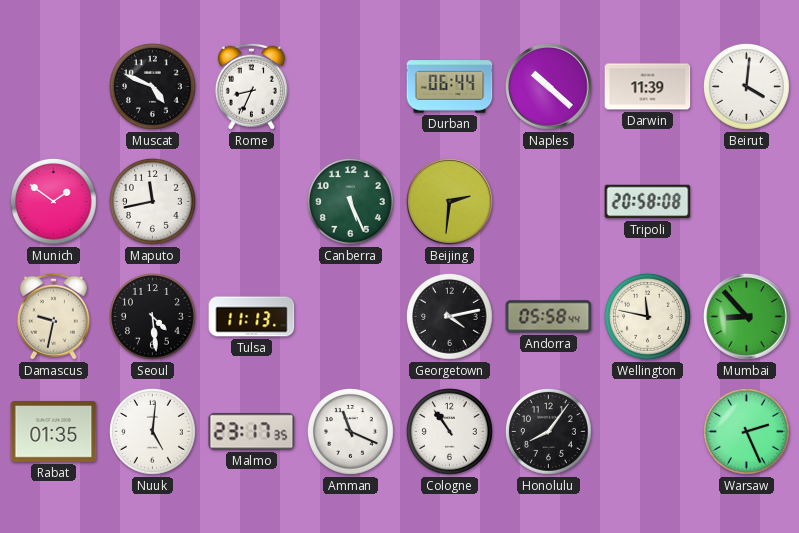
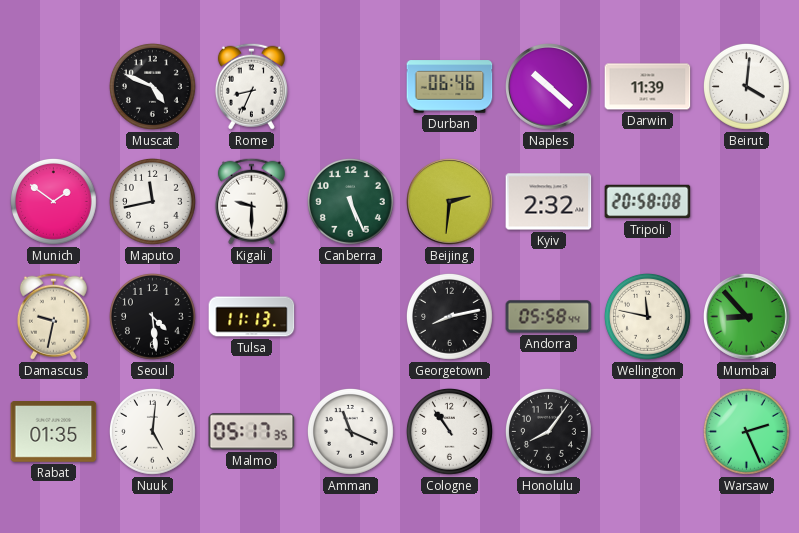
Durban: 06:44 -> 06:46 (450, 87)
Kigali: none -> 9:30 (251, 201)
Kyiv: none -> 2:32 (549, 202)
Georgetown: 4:13 -> 8:13 (449, 316)
Malmo: 23:17 -> 05:17 (252, 432)
